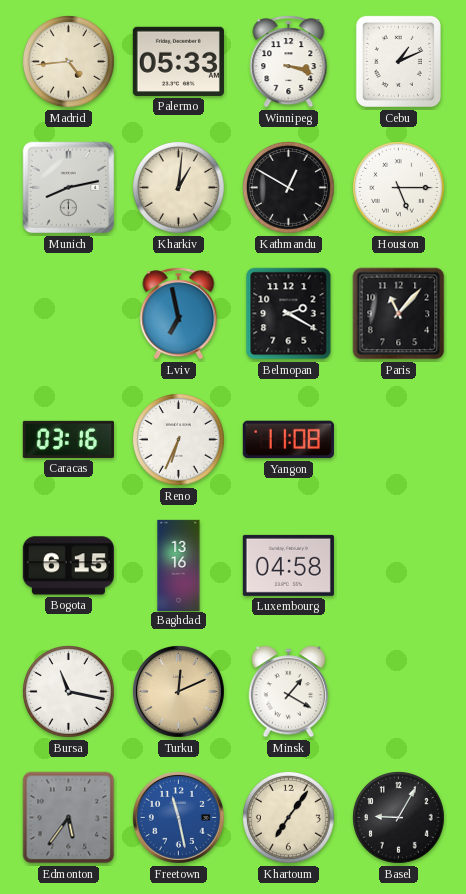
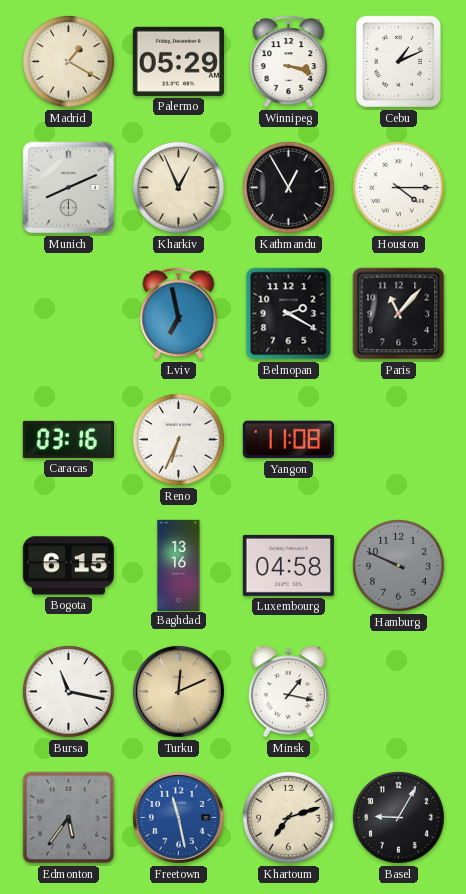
Madrid: 4:44 -> 1:20 (69, 62)
Palermo: 05:33 -> 05:29 (178, 61)
Munich: 8:13 -> 8:11 (69, 188)
Kharkiv: 1:01 -> 12:56 (179, 188)
Kathmandu: 12:50 -> 12:55 (289, 188)
Houston: 5:15 -> 4:15 (399, 188)
Hamburg: none -> 9:49 (399, 566)
Minsk: 1:20 -> 1:17 (288, 692)
Khartoum: 7:06 -> 7:12 (289, 818)
